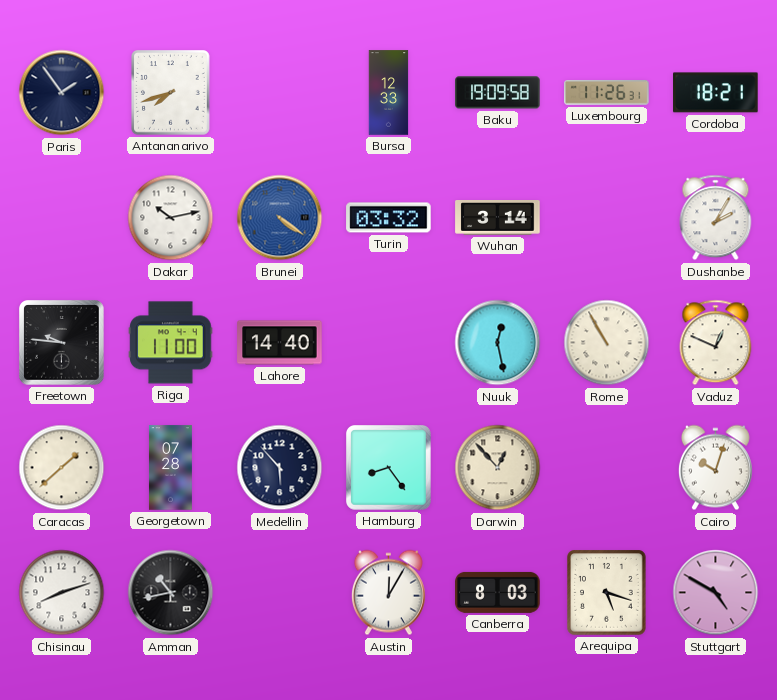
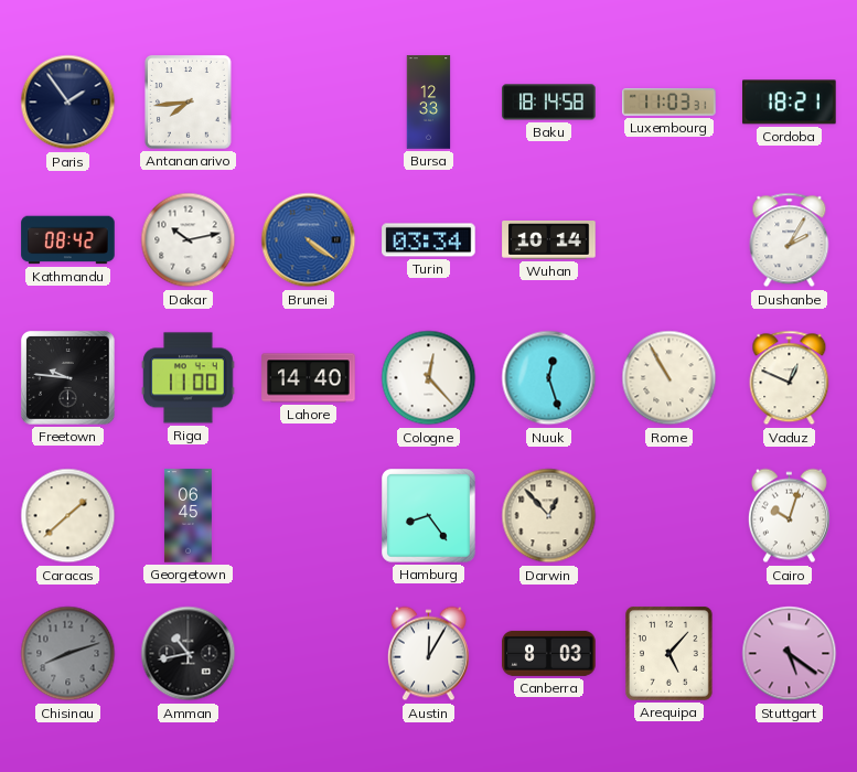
Antananarivo: 7:42 -> 7:44 (189, 103)
Baku: 19:09 -> 18:14 (549, 103)
Luxembourg: 11:26 -> 11:03 (669, 103)
Kathmandu: none -> 08:42 (68, 240)
Turin: 03:32 -> 03:34 (429, 240)
Wuhan: 3:14 -> 10:14 (549, 240)
Cologne: none -> 12:23 (429, 378)
Nuuk: 12:28 -> 12:27 (549, 378)
Georgetown: 07:28 -> 06:45 (188, 516)
Medellin: 5:53 -> none (280, 468)
Chisinau dial: white -> grey (68, 654)
Arequipa: 5:18 -> 5:07 (669, 654)
Stuttgart: 4:50 -> 5:21 (790, 654)
